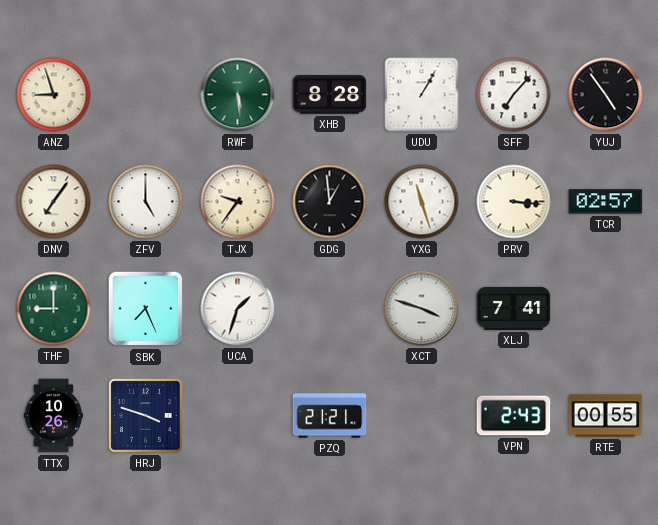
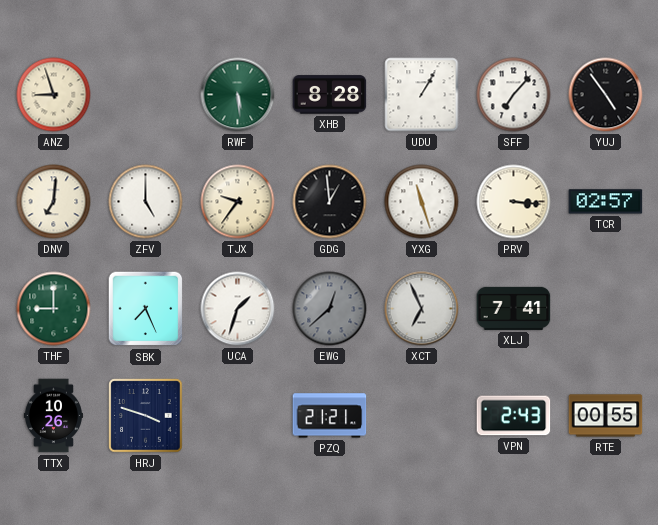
DNV: 7:06 -> 7:01 (54, 202)
EWG: none -> 12:38 (330, 309)
XCT: 3:48 -> 6:56 (422, 309)
